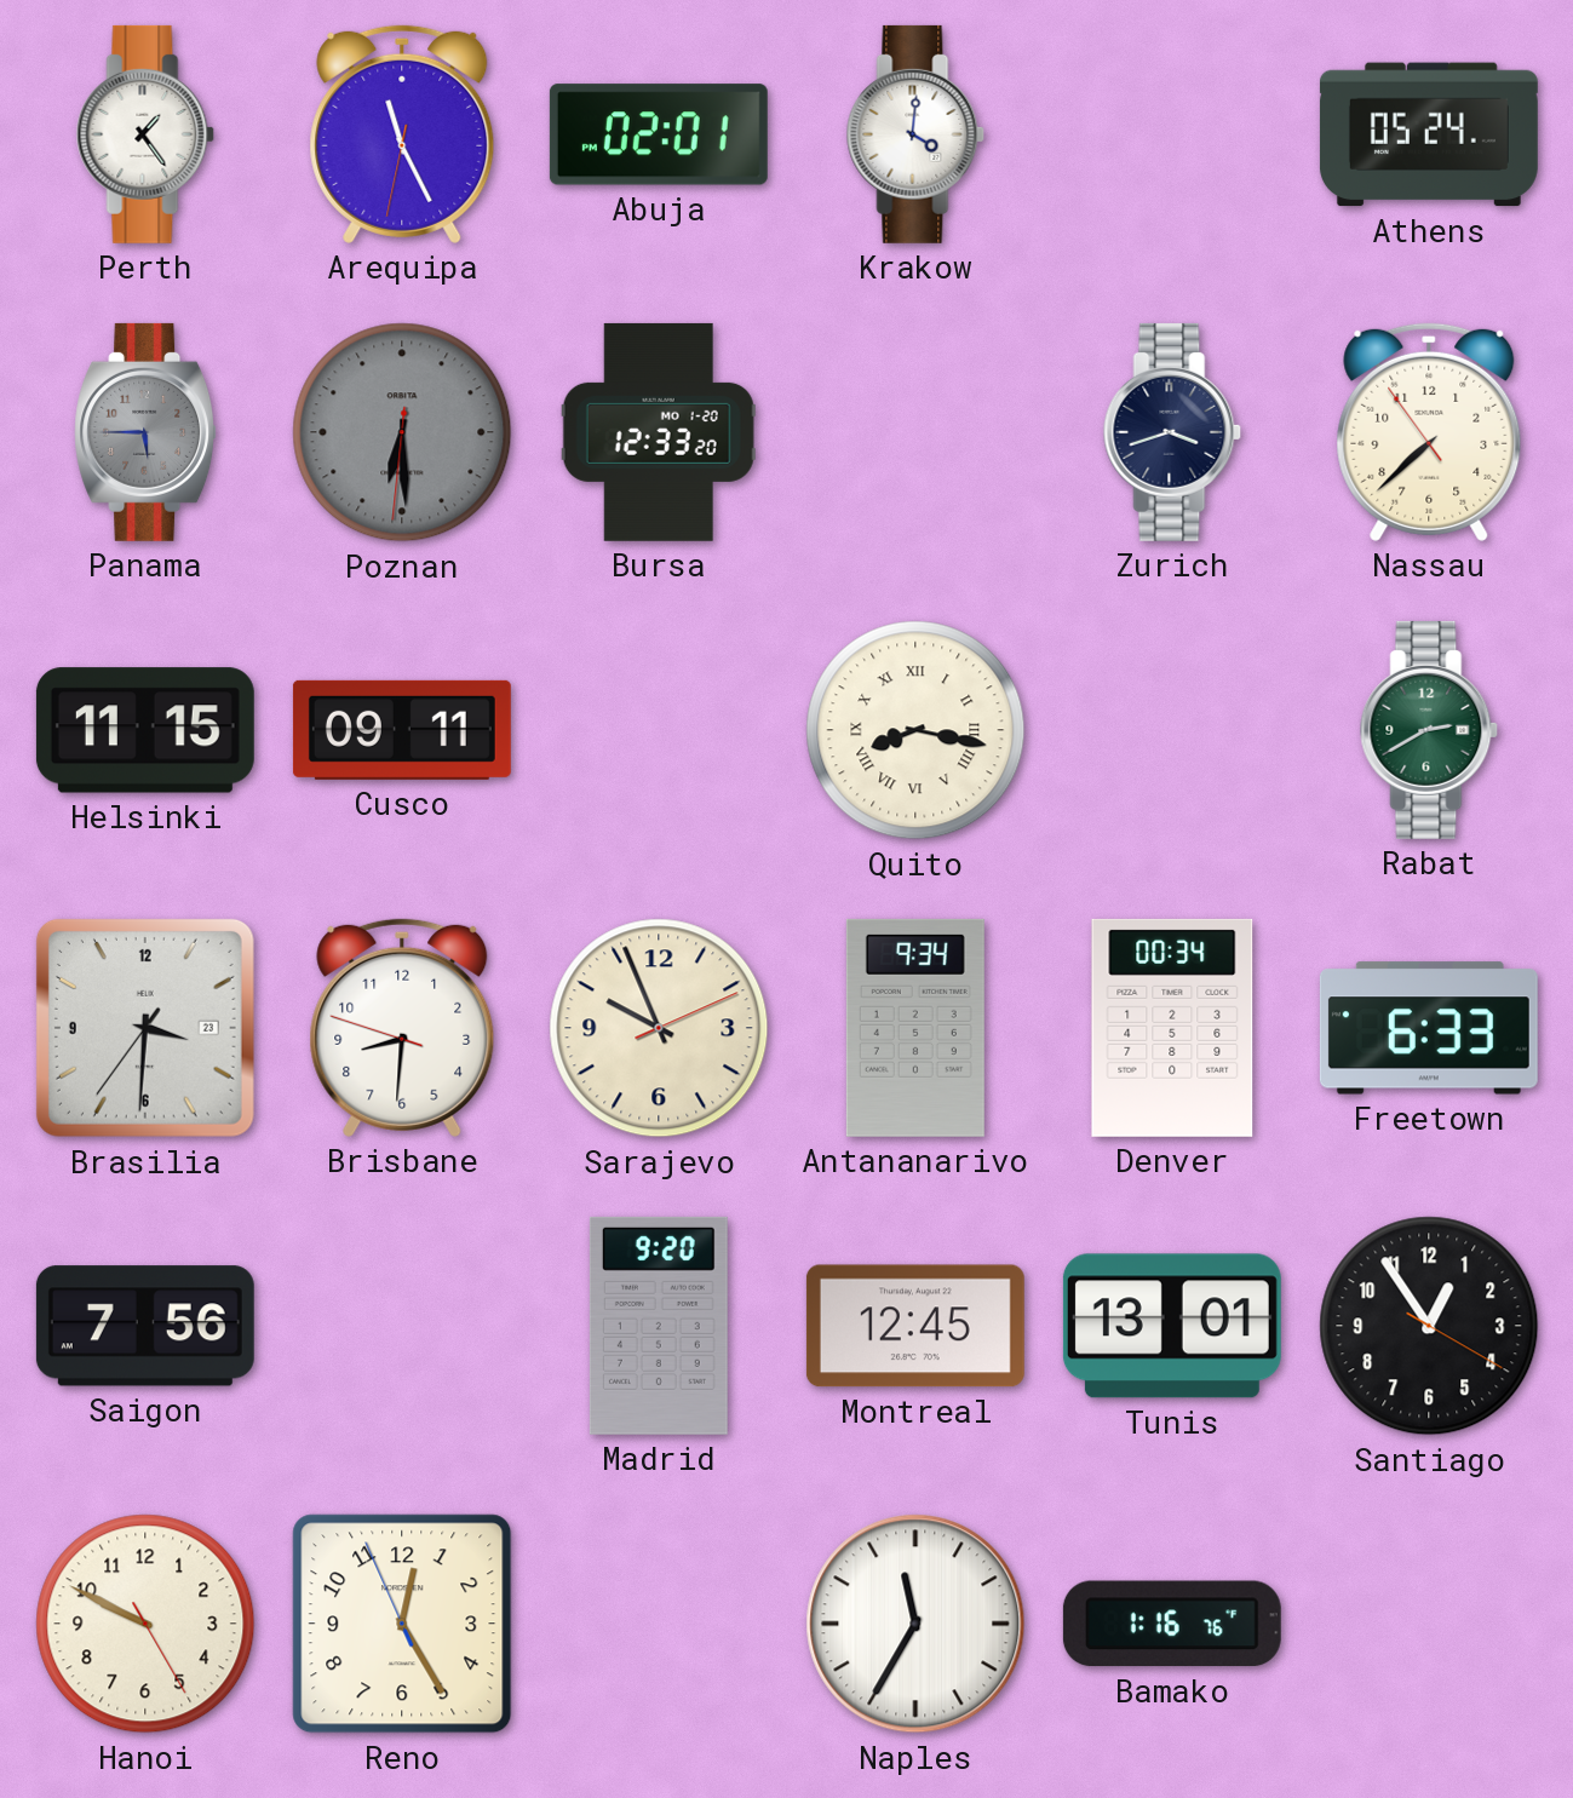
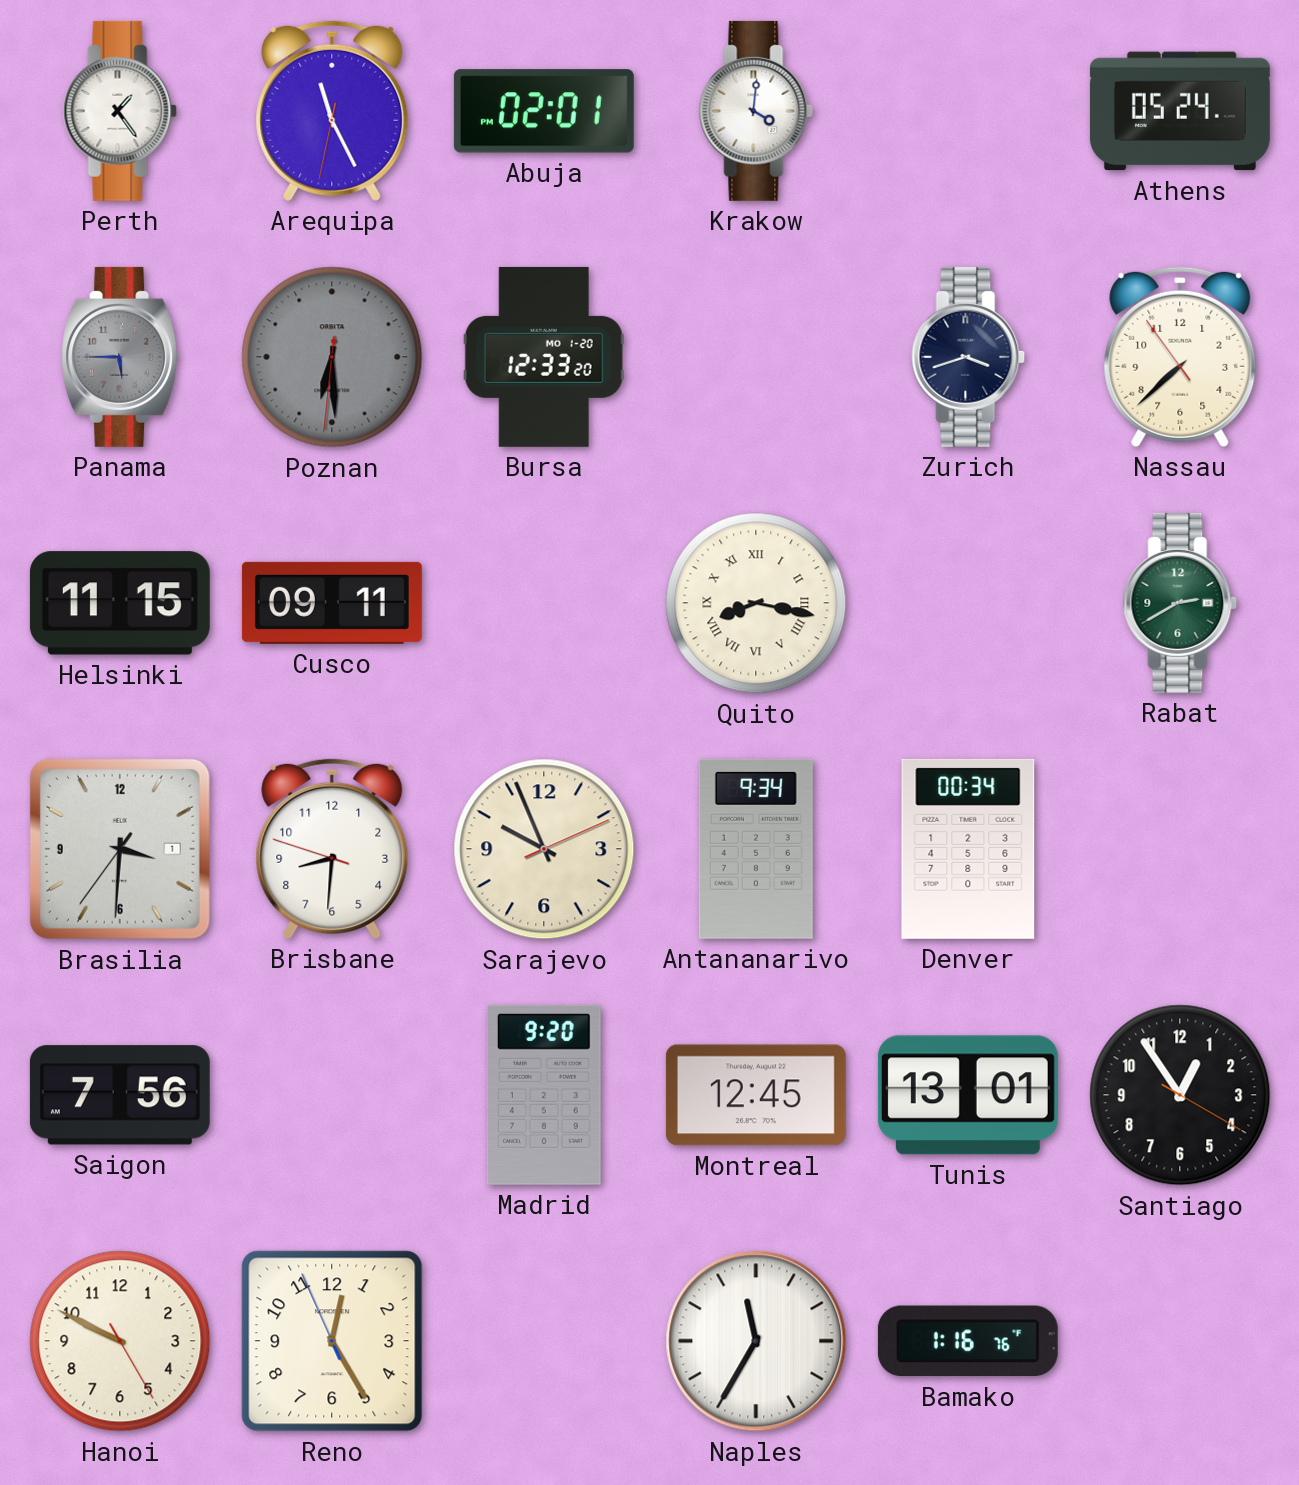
Brasilia date: 23 -> 1 (120, 849)
Freetown: 6:33 -> none (1429, 1028)
